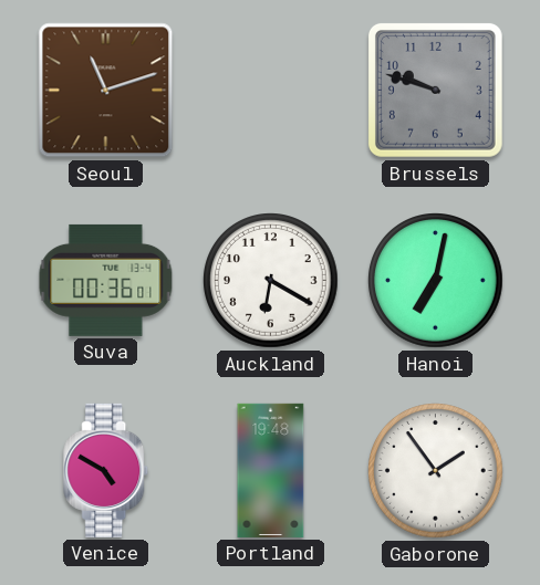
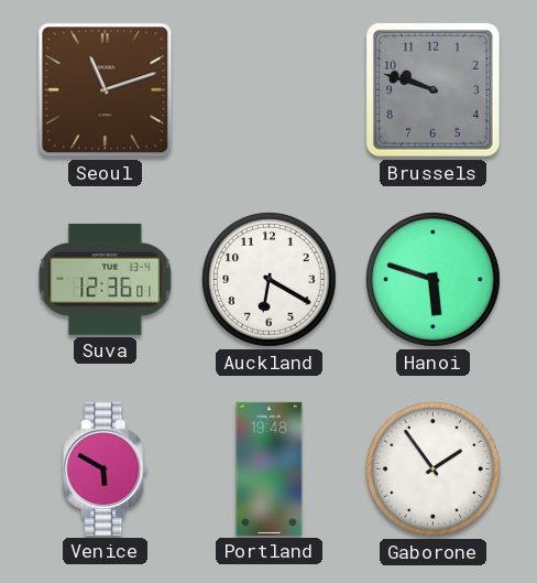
Suva: 00:36 -> 12:36 (106, 279)
Hanoi: 7:02 -> 5:48 (434, 280)
Venice: 4:50 -> 5:50 (106, 468)
